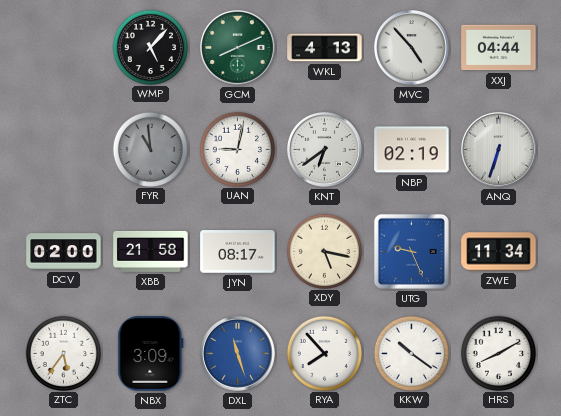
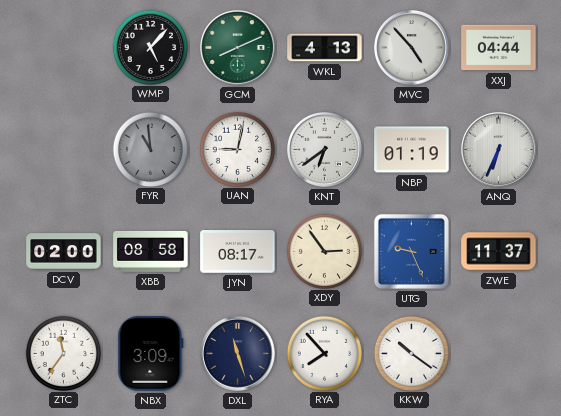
NBP: 02:19 -> 01:19 (412, 150)
ANQ: 6:33 -> 6:34 (499, 150)
XBB: 21:58 -> 08:58 (151, 251)
XDY: 5:17 -> 2:54 (324, 251)
ZWE: 11:34 -> 11:37 (499, 252)
ZTC: 5:36 -> 11:36 (63, 353)
DXL dial: blue -> navy (238, 354)
HRS: 8:10 -> none (498, 353)
